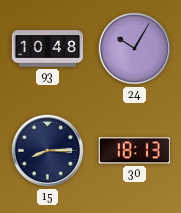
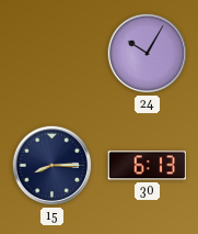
93: 10:48 -> none (48, 49)
30: 18:13 -> 6:13 (147, 166)
